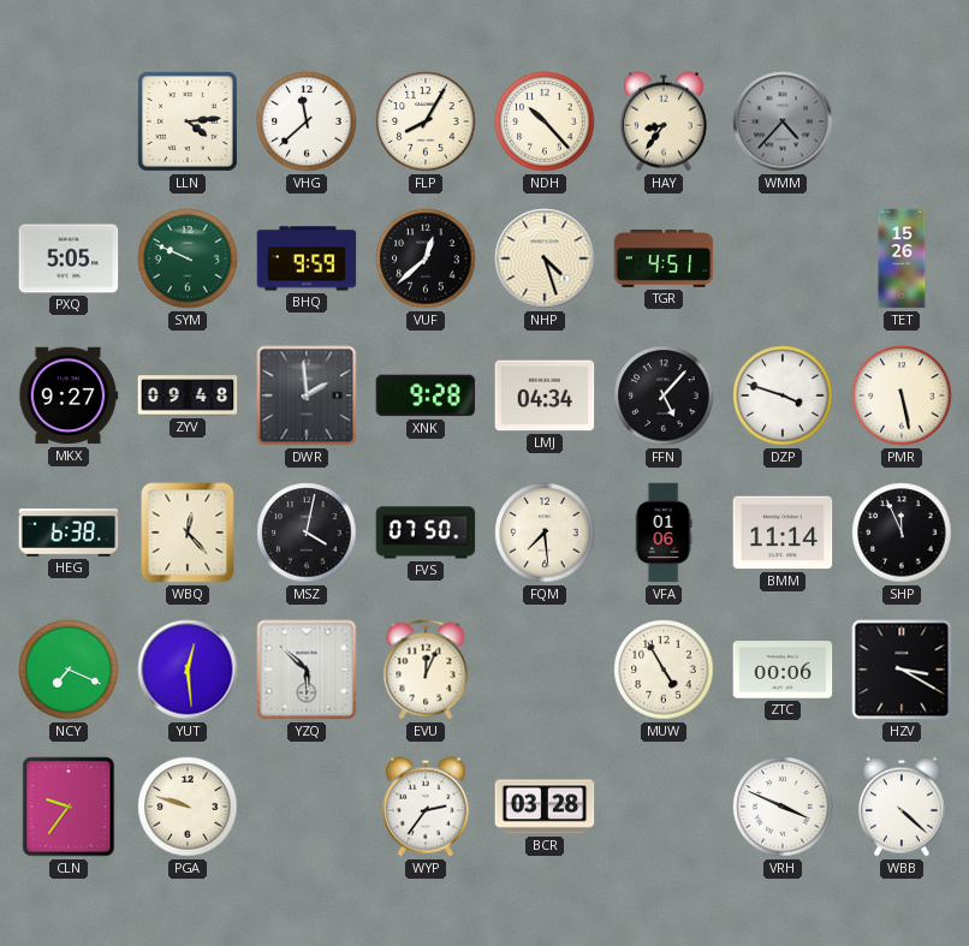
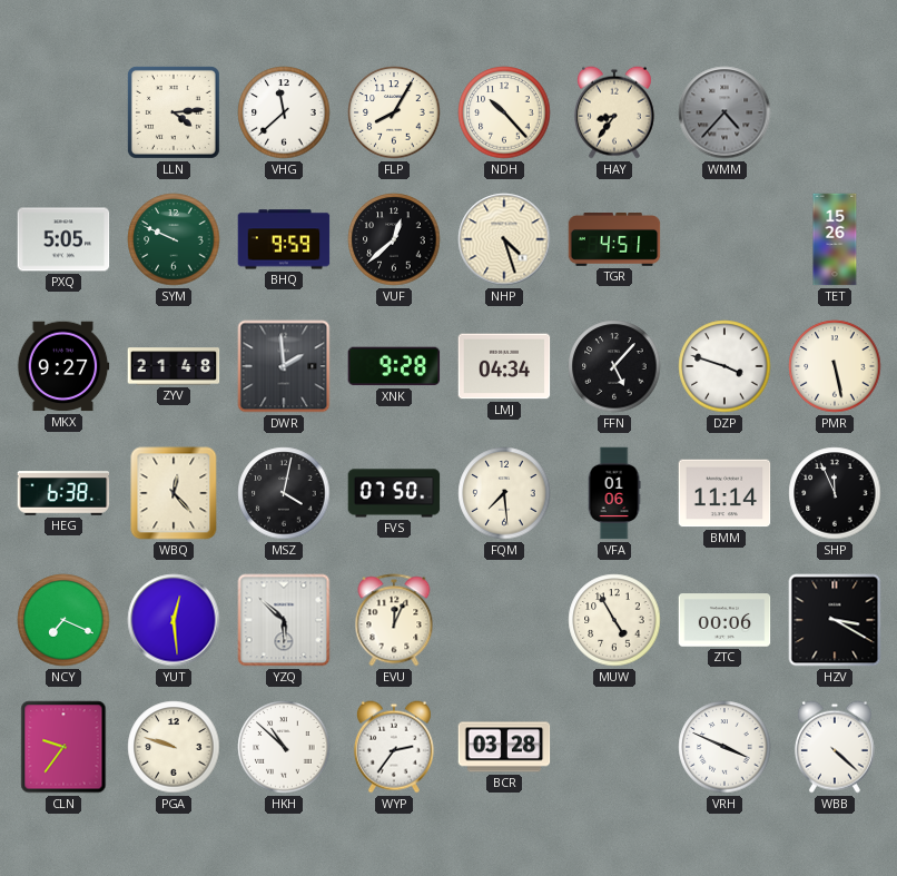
ZYV: 09:48 -> 21:48 (174, 366)
HKH: none -> 10:52 (284, 747)
